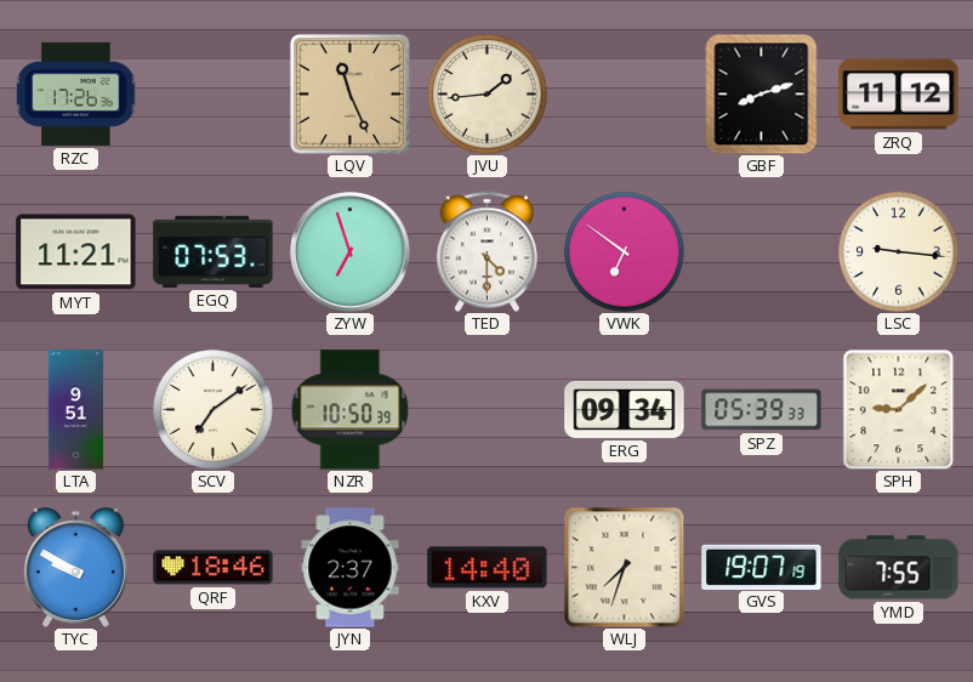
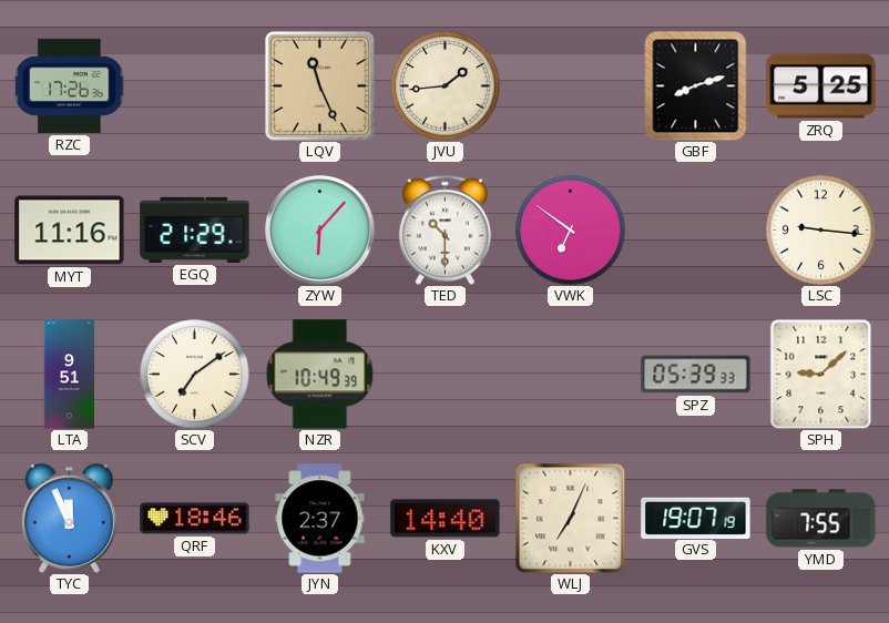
ZRQ: 11:12 -> 5:25 (821, 86)
MYT: 11:21 -> 11:16 (70, 231)
EGQ: 07:53 -> 21:29 (195, 229)
ZYW: 6:57 -> 6:07 (320, 231)
TED: 4:30 -> 10:30 (445, 229)
NZR: 10:50 -> 10:49 (320, 375)
ERG: 09:34 -> none (625, 409)
TYC: 9:50 -> 11:56 (69, 519)
WLJ: 7:33 -> 7:04 (570, 518)
